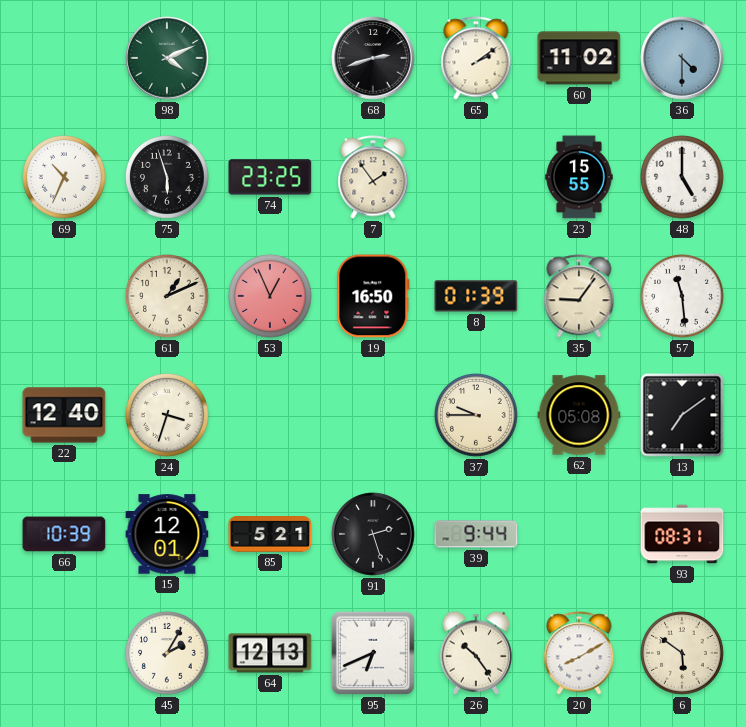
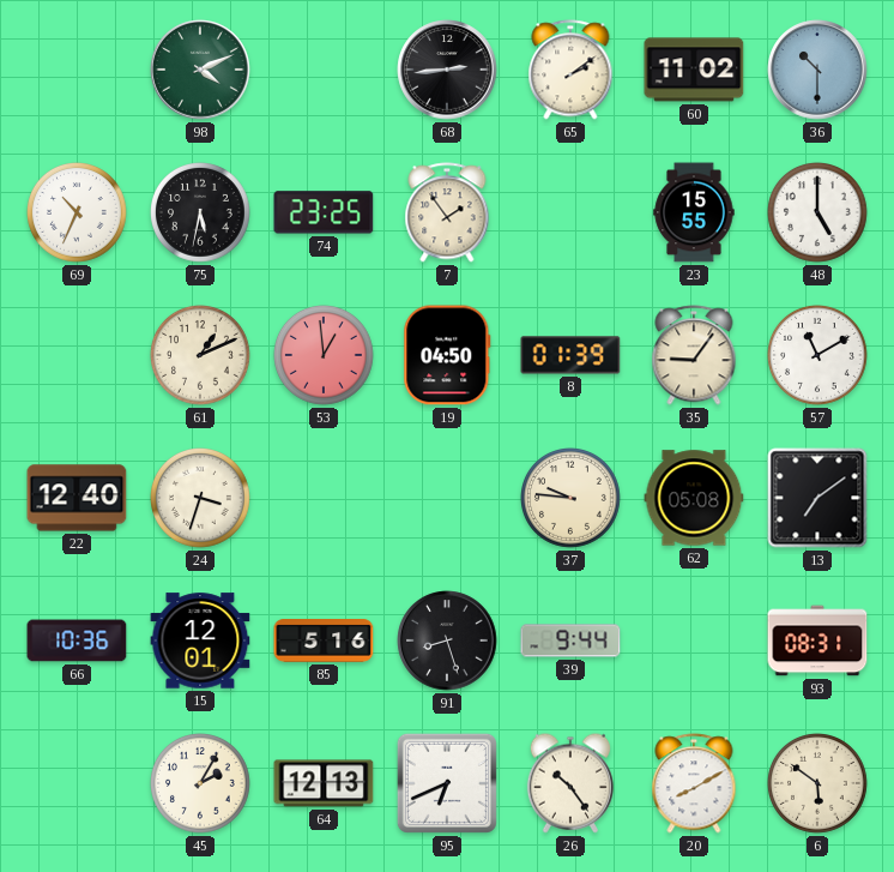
68: 2:42 -> 2:44 (447, 70)
36: 4:30 -> 10:30 (817, 70)
75: 5:57 -> 5:32 (201, 214)
53: 12:56 -> 12:59 (325, 356)
19: 16:50 -> 04:50 (447, 355)
57: 11:29 -> 11:10 (819, 356)
37: 9:45 -> 9:46 (572, 499)
66: 10:39 -> 10:36 (77, 641)
85: 5:21 -> 5:16 (324, 642)
91: 2:27 -> 8:27 (447, 641)
